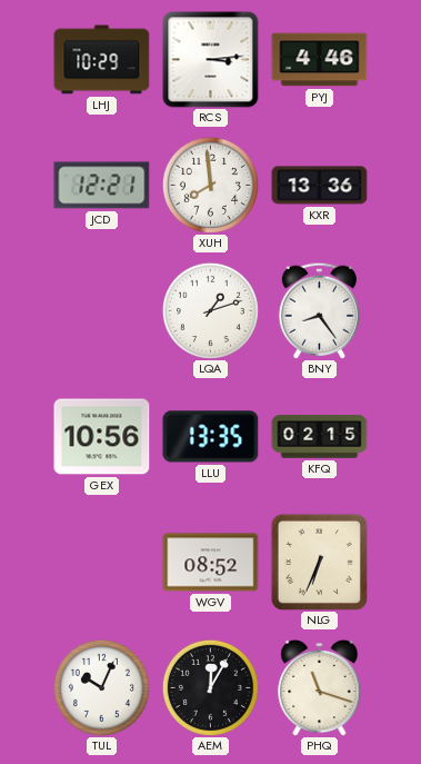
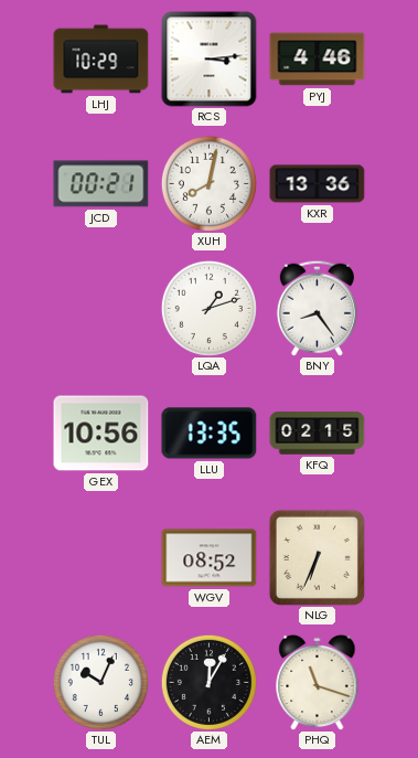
JCD: 12:21 -> 00:21 (101, 184)
XUH: 7:59 -> 8:02 (208, 183)
